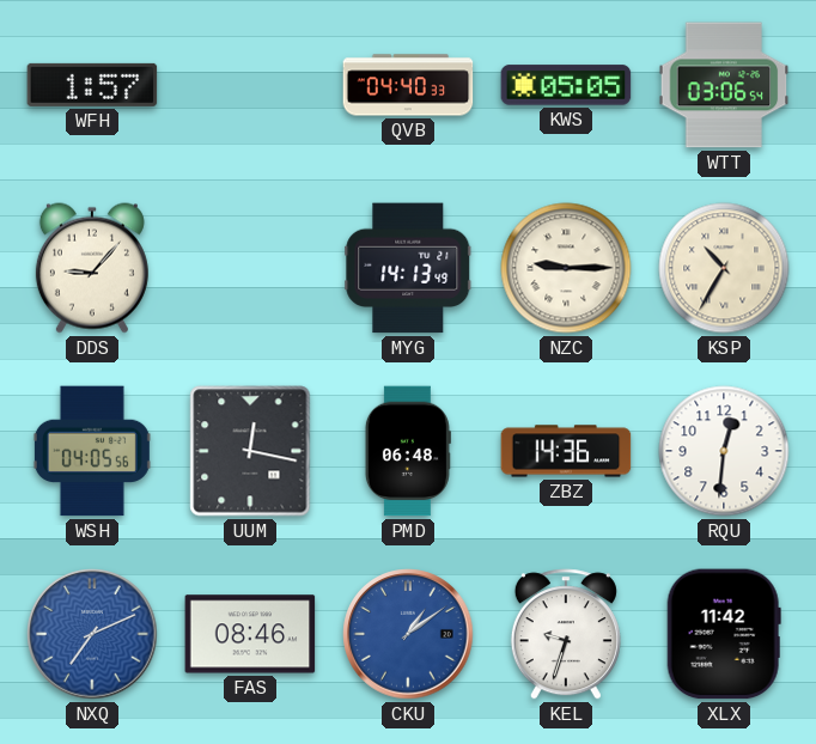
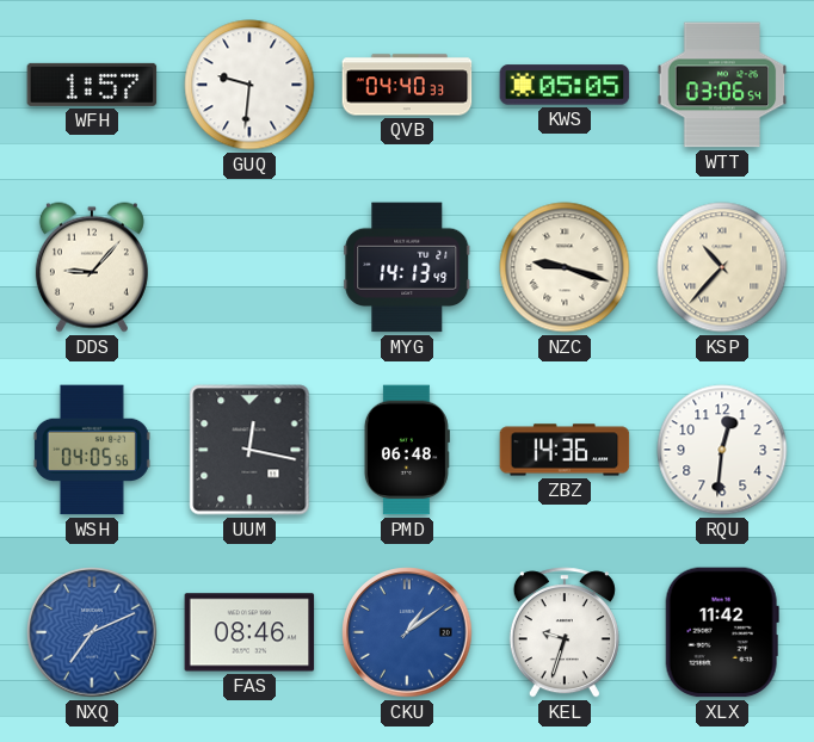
GUQ: none -> 9:31 (249, 85)
NZC: 9:15 -> 9:18 (565, 267)
KSP: 10:35 -> 10:37 (722, 267)
